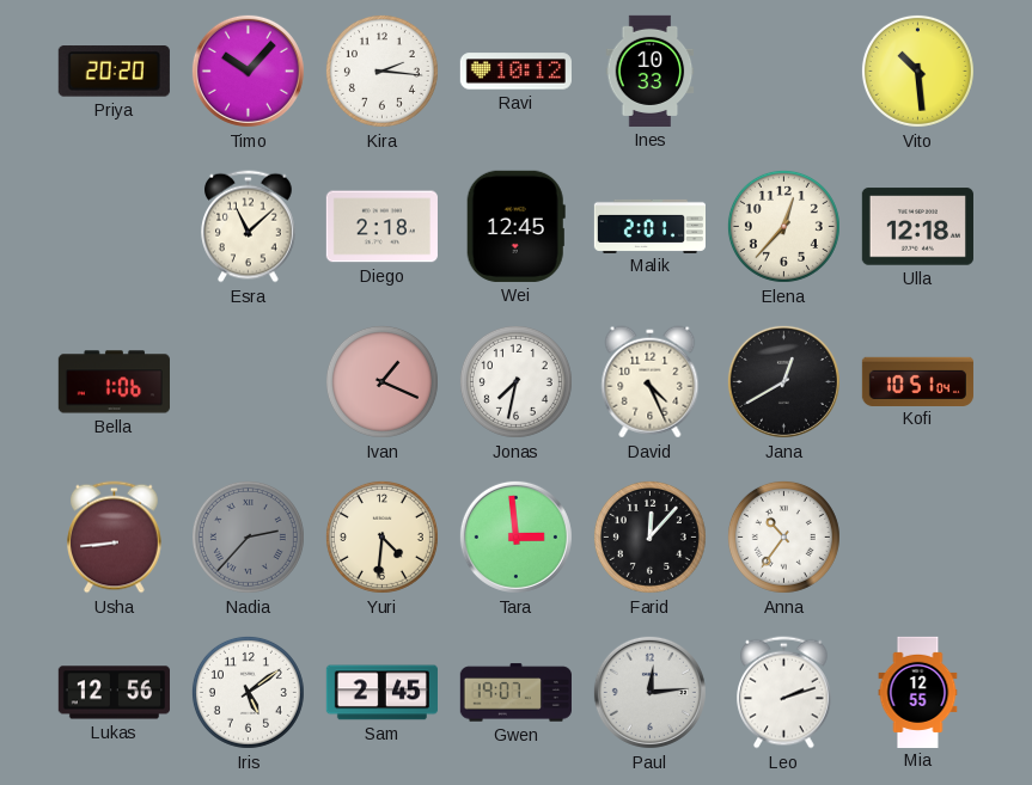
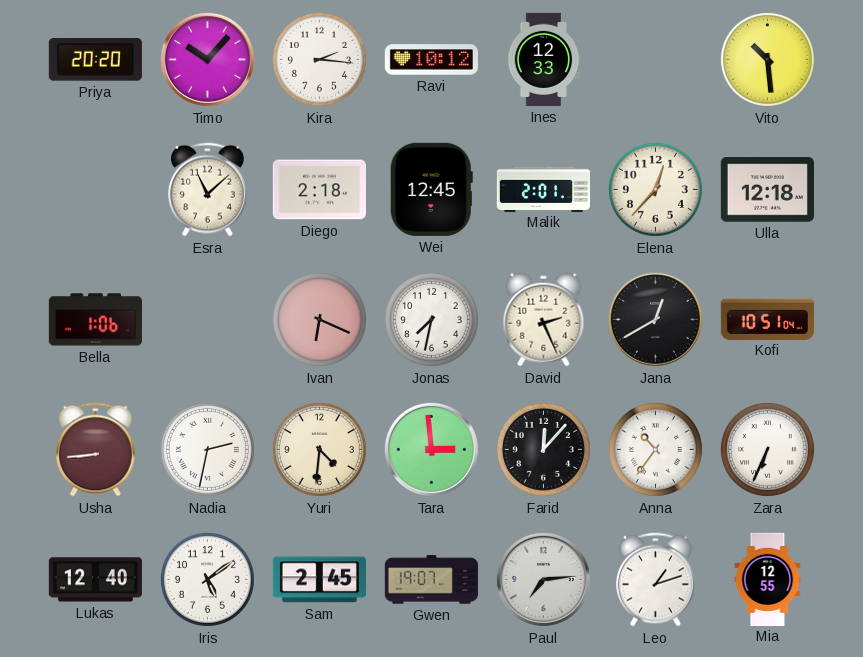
Ines: 10:33 -> 12:33 (544, 59)
Ivan: 1:19 -> 6:19 (319, 319)
David: 4:26 -> 2:26 (544, 320)
Nadia: 2:37 -> 2:32 (207, 449)
Nadia dial: grey -> white (207, 449)
Zara: none -> 6:34 (767, 449)
Lukas: 12:56 -> 12:40 (95, 580)
Paul: 12:14 -> 7:14 (543, 579)
Leo: 2:12 -> 1:12 (656, 580)
